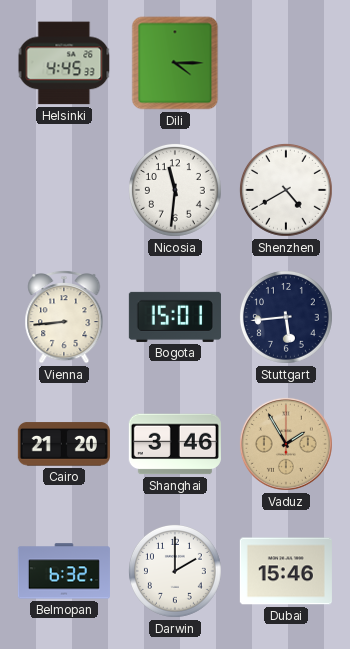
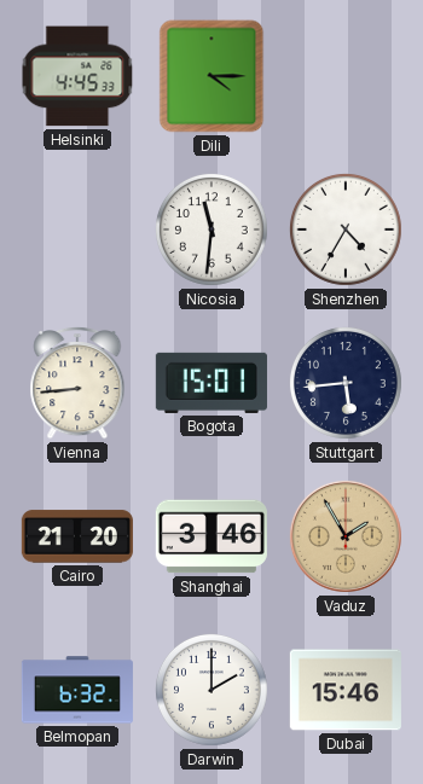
Shenzhen: 4:40 -> 4:35 (346, 230)
